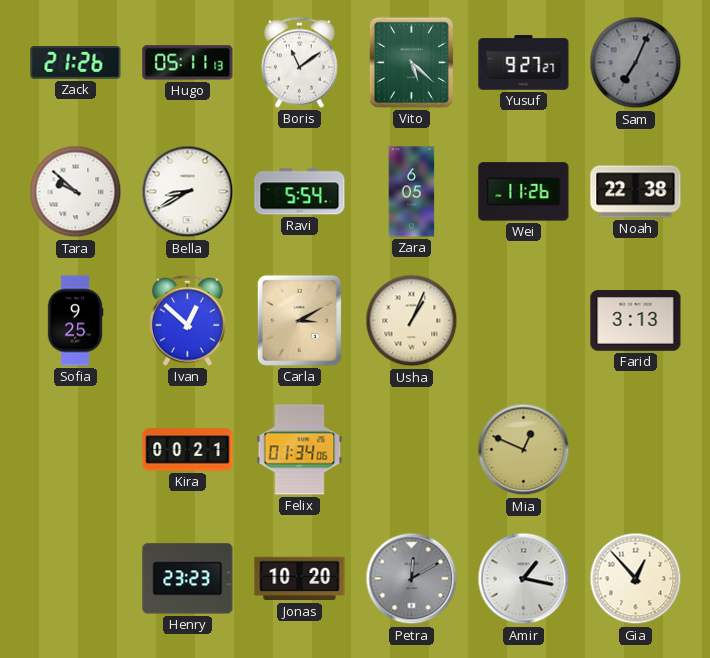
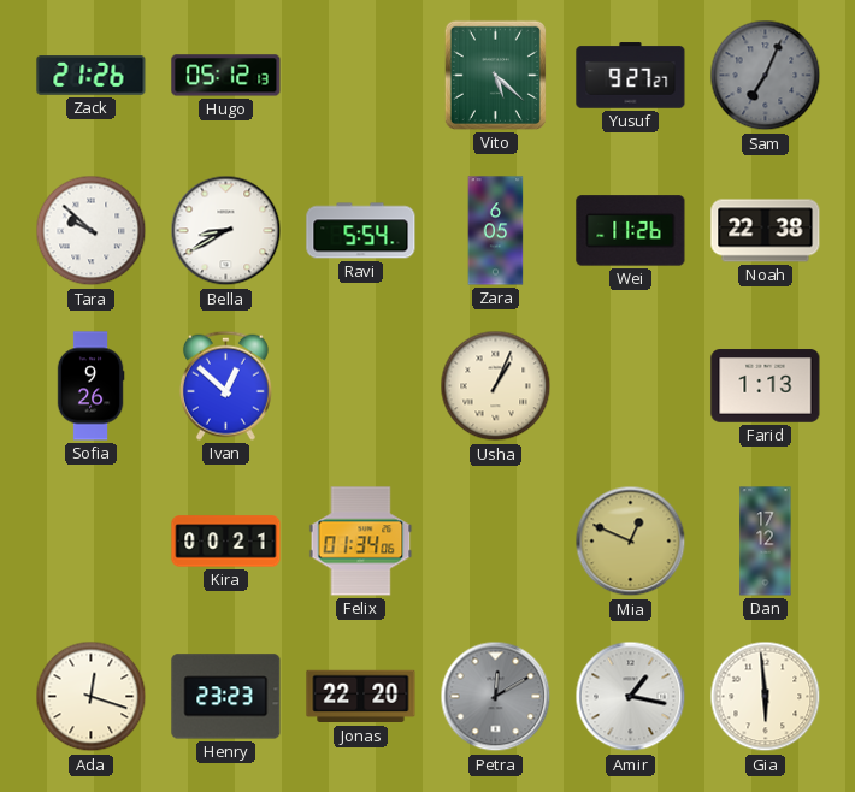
Hugo: 05:11 -> 05:12 (226, 76)
Boris: 11:09 -> none (299, 62)
Sofia: 9:25 -> 9:26 (90, 386)
Carla: 3:10 -> none (299, 320)
Farid: 3:13 -> 1:13 (766, 386)
Dan: none -> 17:12 (766, 542)
Ada: none -> 12:18 (92, 697)
Jonas: 10:20 -> 22:20 (361, 697)
Gia: 12:53 -> 5:59 (766, 697)
